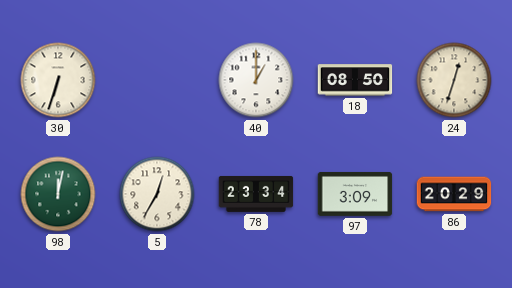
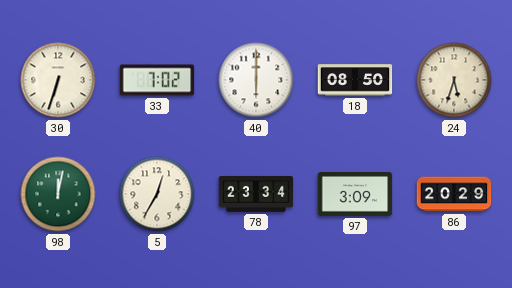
33: none -> 7:02 (157, 80)
40: 1:00 -> 6:00 (256, 80)
24: 12:33 -> 5:33 (454, 80)
